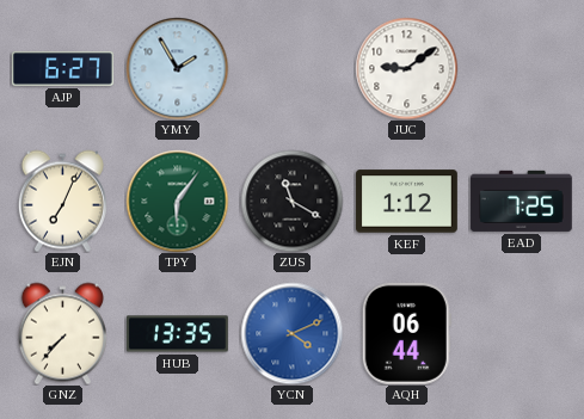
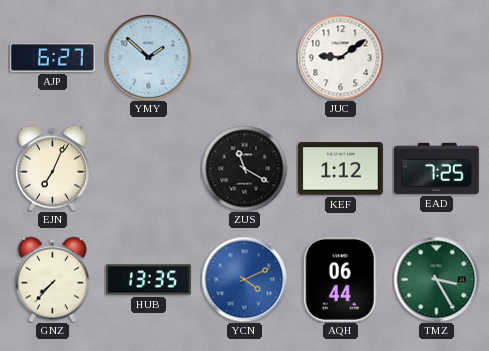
YMY: 1:55 -> 1:52 (148, 57)
TPY: 6:06 -> none (177, 201)
TMZ: none -> 3:25 (436, 279)
